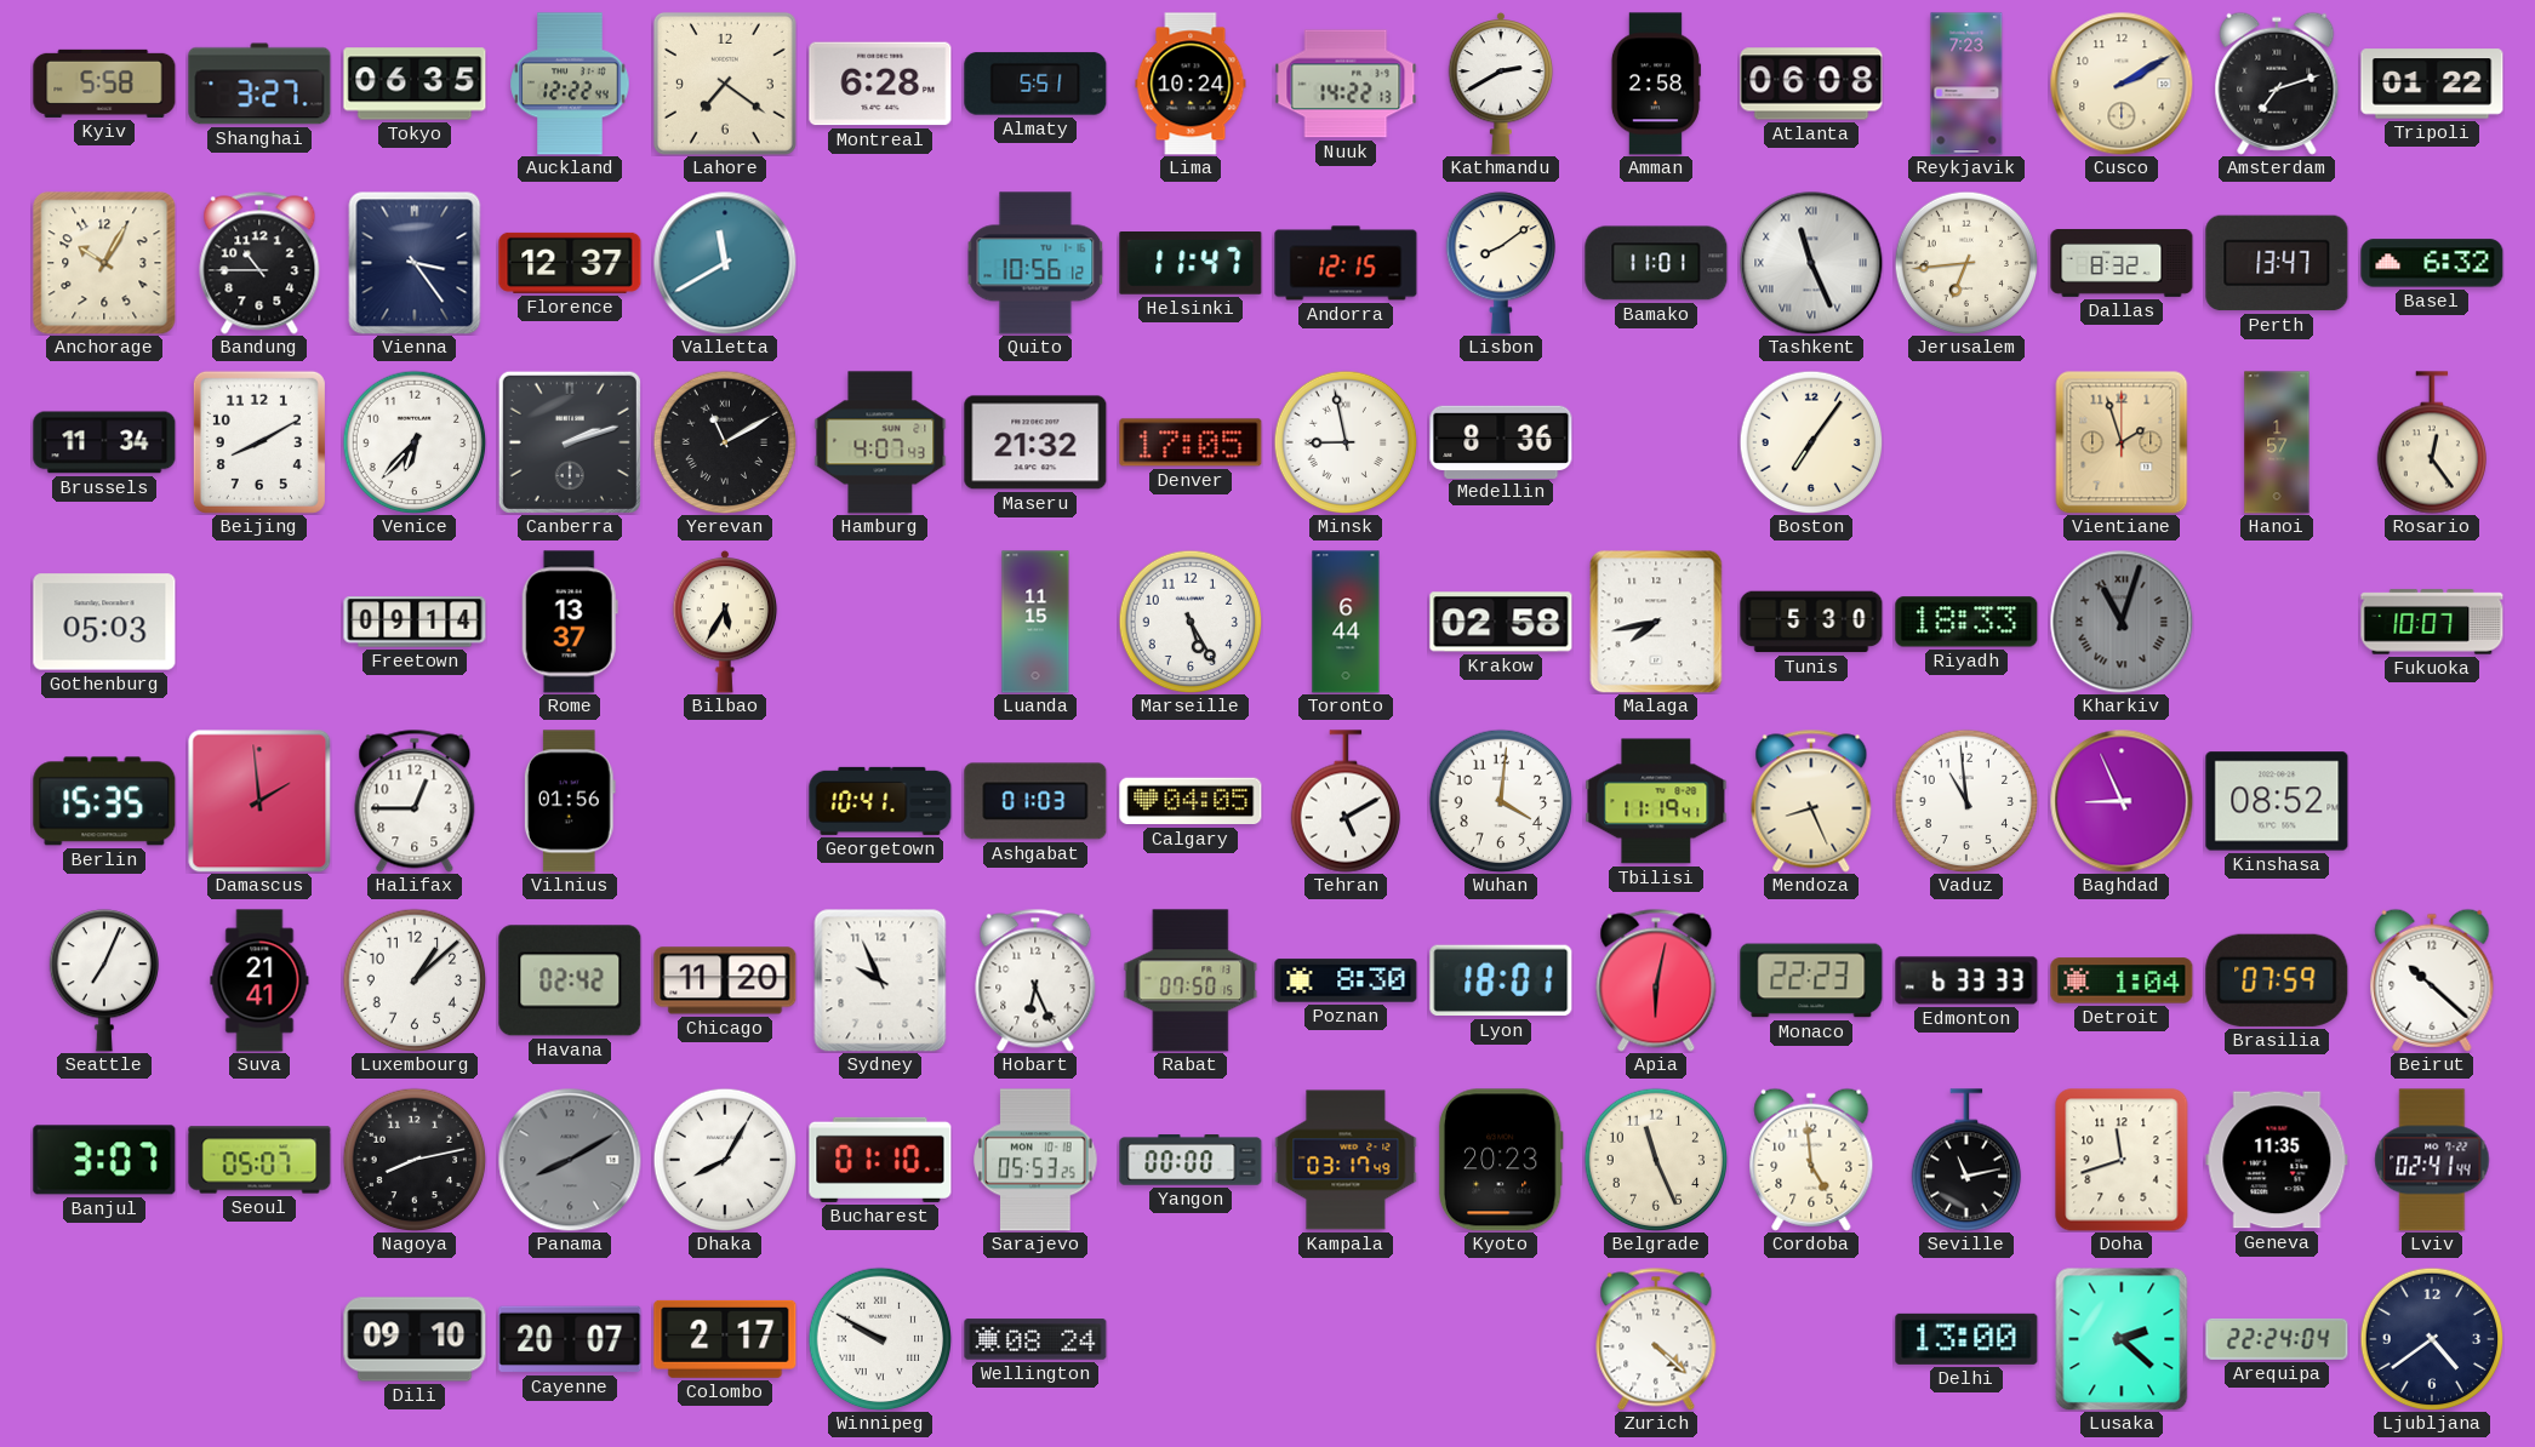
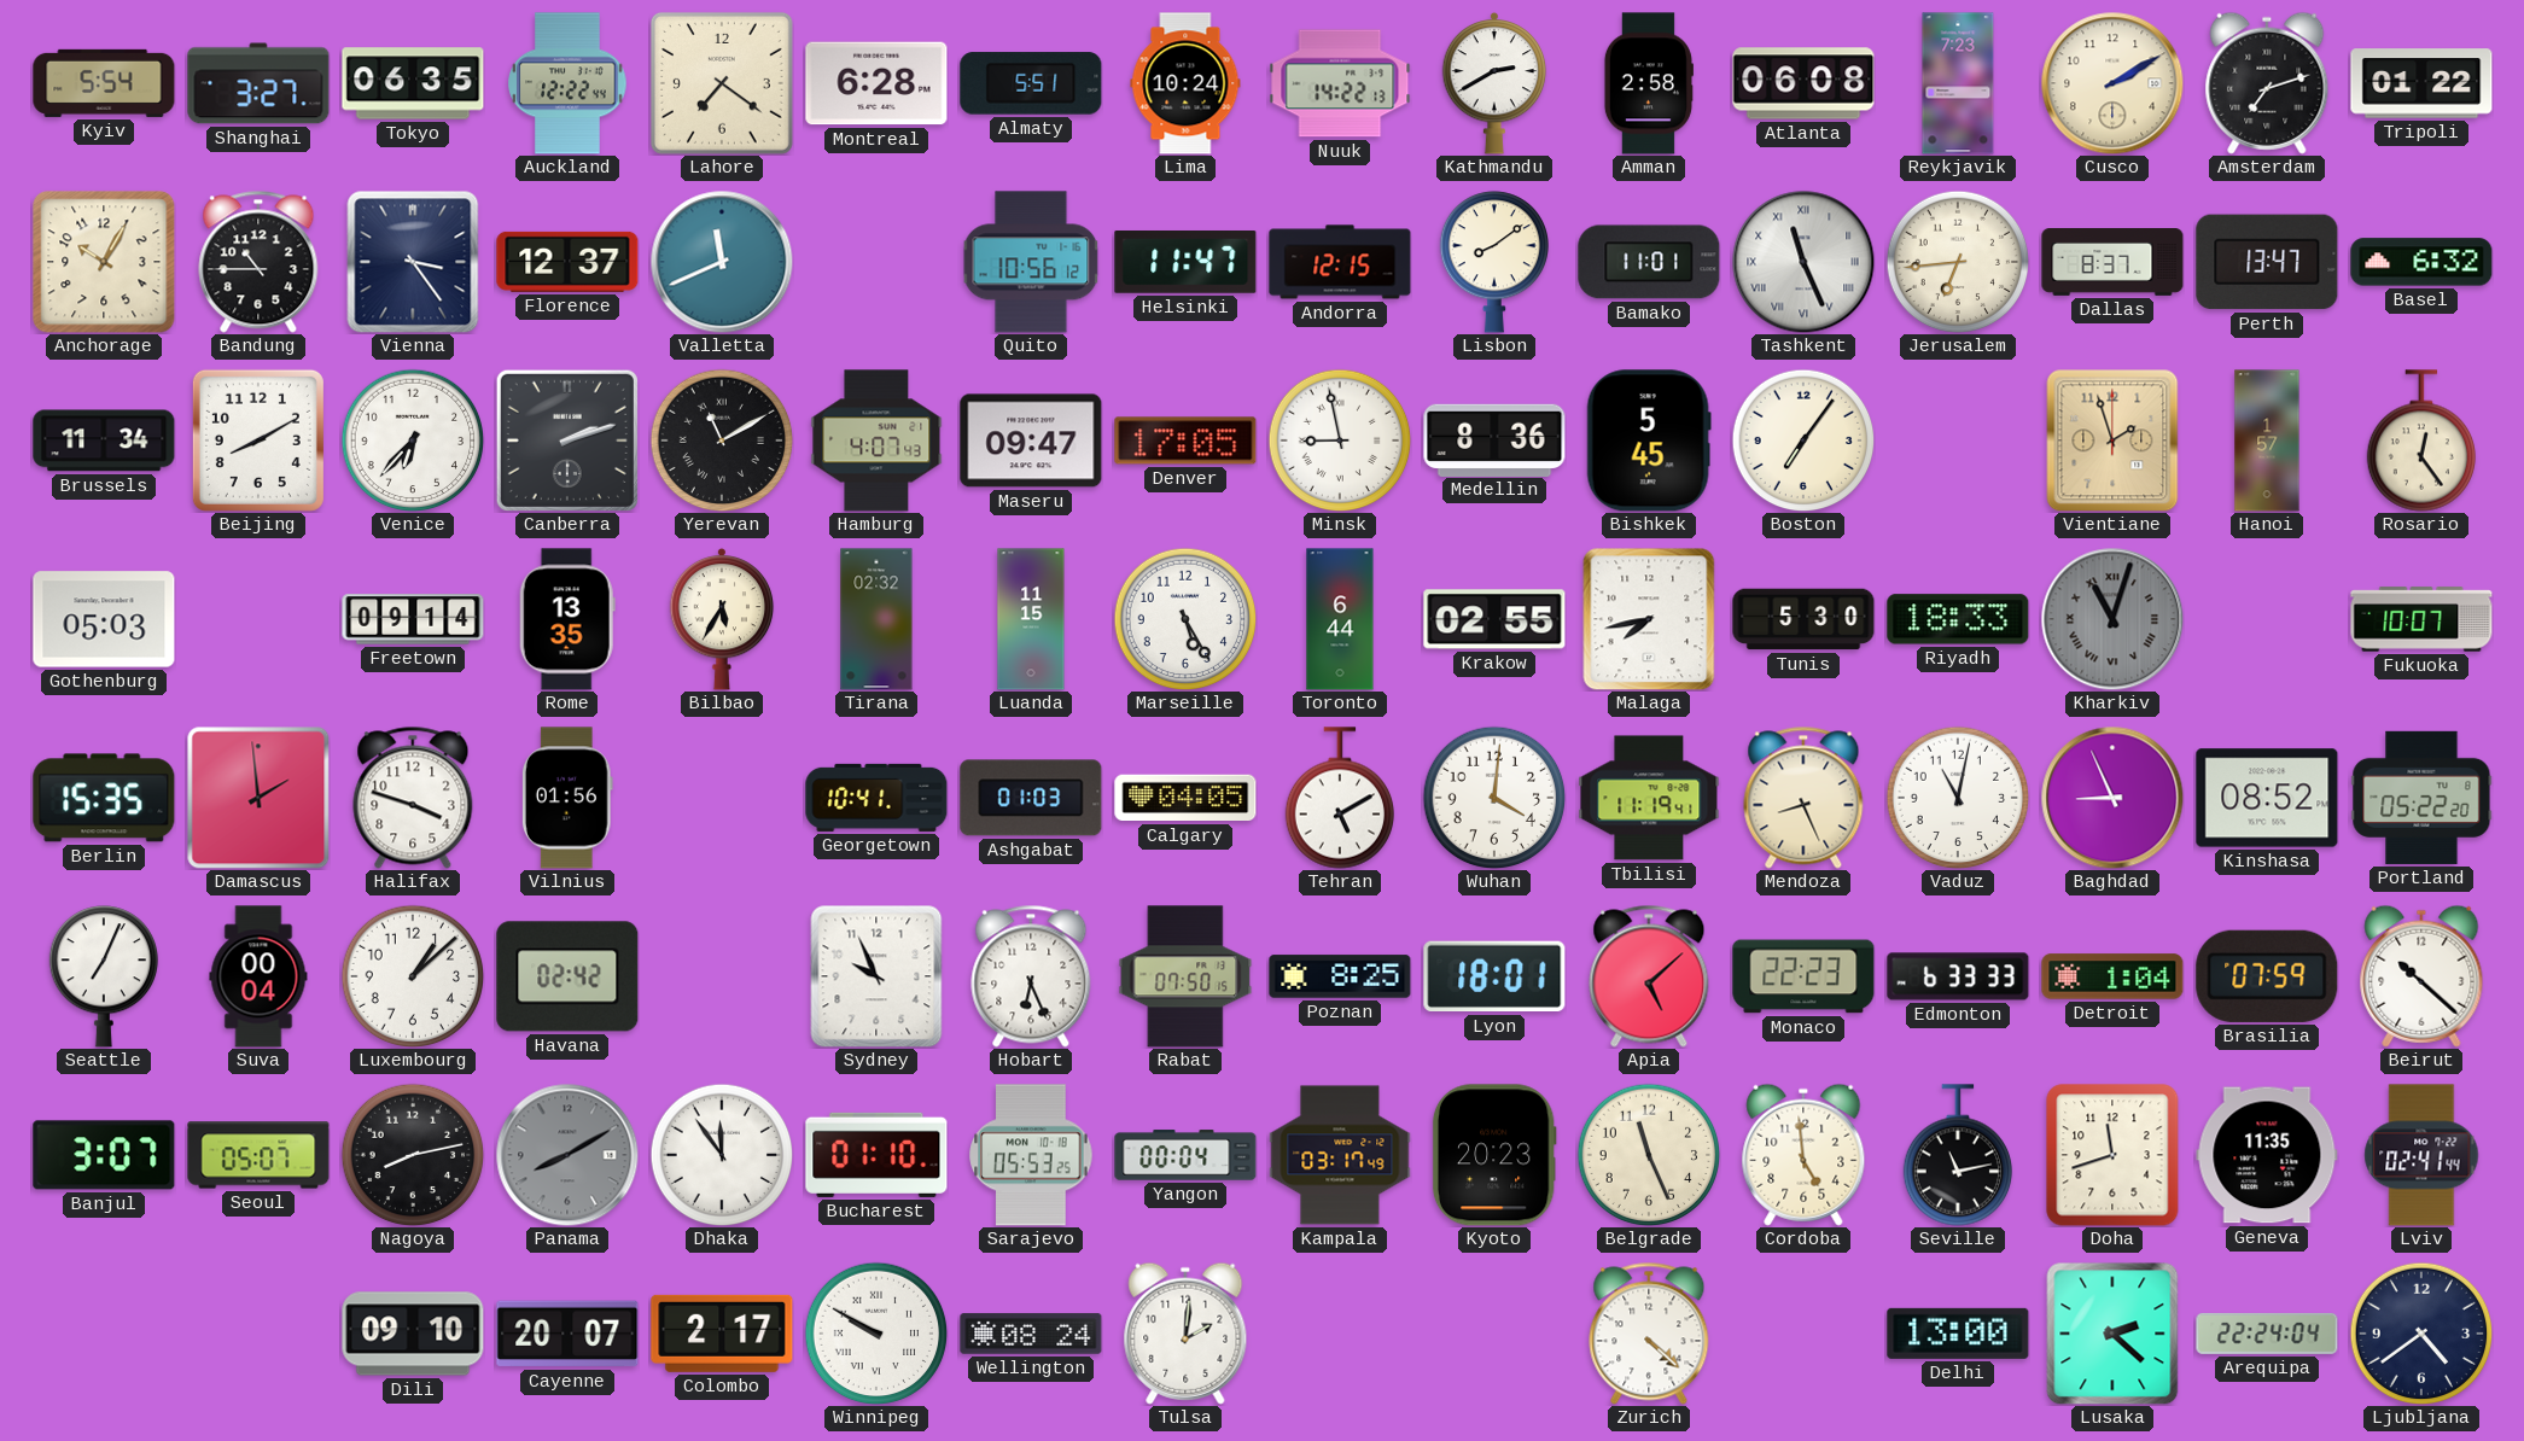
Kyiv: 5:58 -> 5:54 (104, 83)
Valletta: 11:40 -> 11:41 (722, 262)
Dallas: 8:32 -> 8:37 (2112, 263)
Maseru: 21:32 -> 09:47 (1031, 441)
Bishkek: none -> 5:45 (1649, 441)
Rome: 13:37 -> 13:35 (567, 619)
Tirana: none -> 02:32 (876, 619)
Krakow: 02:58 -> 02:55 (1494, 619)
Halifax: 12:45 -> 3:48 (413, 798)
Vaduz: 10:59 -> 11:02 (1958, 798)
Portland: none -> 05:22 (2421, 798)
Suva: 21:41 -> 00:04 (258, 976)
Chicago: 11:20 -> none (725, 980)
Poznan: 8:30 -> 8:25 (1340, 976)
Apia: 6:02 -> 5:08 (1649, 976)
Dhaka: 8:05 -> 11:54 (722, 1155)
Yangon: 00:00 -> 00:04 (1185, 1155)
Tulsa: none -> 2:01 (1185, 1334)
